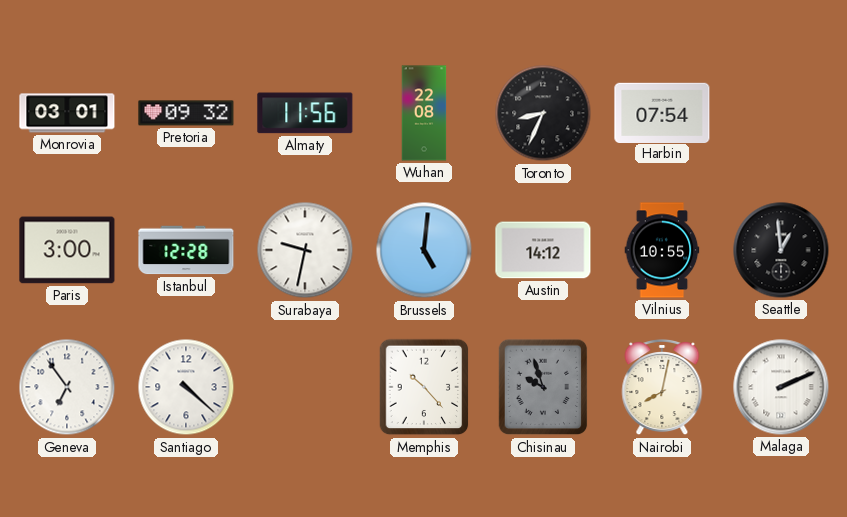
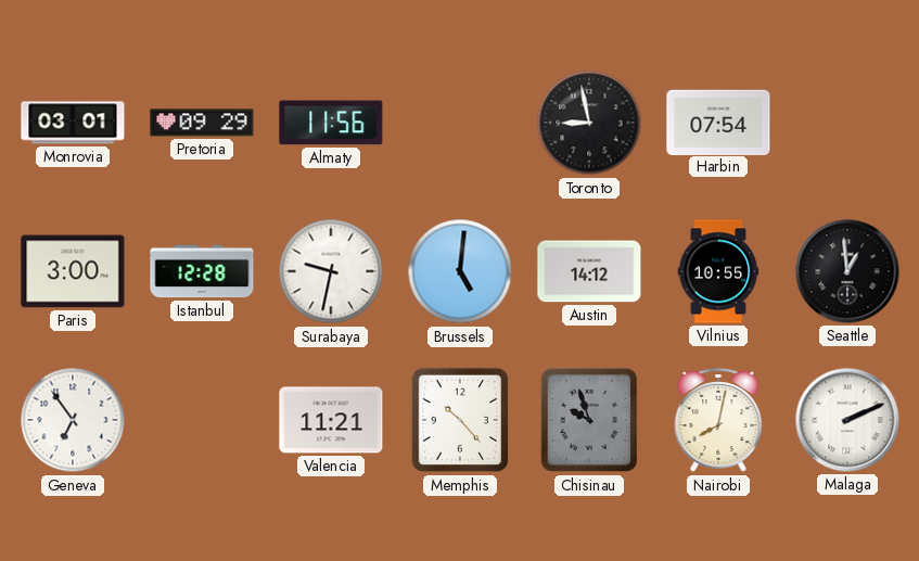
Pretoria: 09:32 -> 09:29 (202, 123)
Wuhan: 22:08 -> none (424, 113)
Toronto: 8:34 -> 8:58 (589, 123)
Santiago: 4:22 -> none (186, 387)
Valencia: none -> 11:21 (331, 420)
